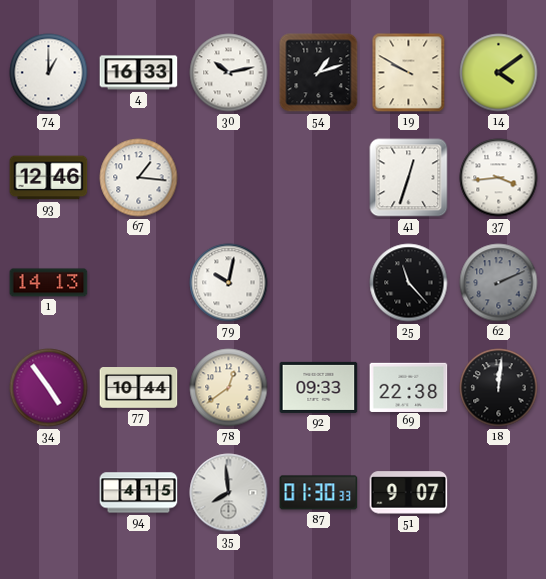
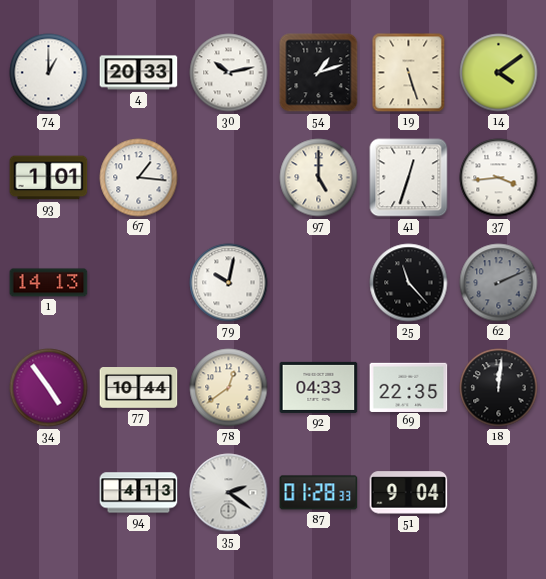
4: 16:33 -> 20:33 (139, 73)
19: 9:50 -> 5:27 (409, 73)
93: 12:46 -> 1:01 (49, 178)
97: none -> 5:00 (319, 178)
92: 09:33 -> 04:33 (319, 387)
69: 22:38 -> 22:35 (409, 387)
94: 4:15 -> 4:13 (139, 493)
35: 7:59 -> 2:21 (229, 493)
87: 01:30 -> 01:28 (319, 493)
51: 9:07 -> 9:04 (409, 493)
